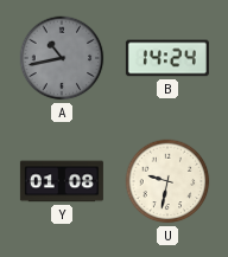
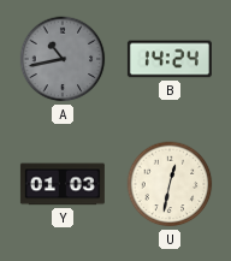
Y: 01:08 -> 01:03 (63, 184)
U: 9:32 -> 12:32 (170, 184)
